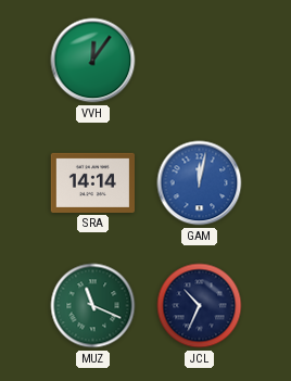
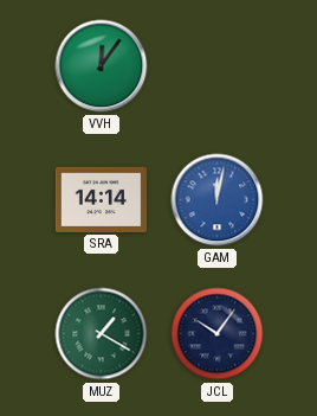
MUZ: 11:19 -> 1:20 (102, 334)
JCL: 10:34 -> 10:06 (218, 334)
